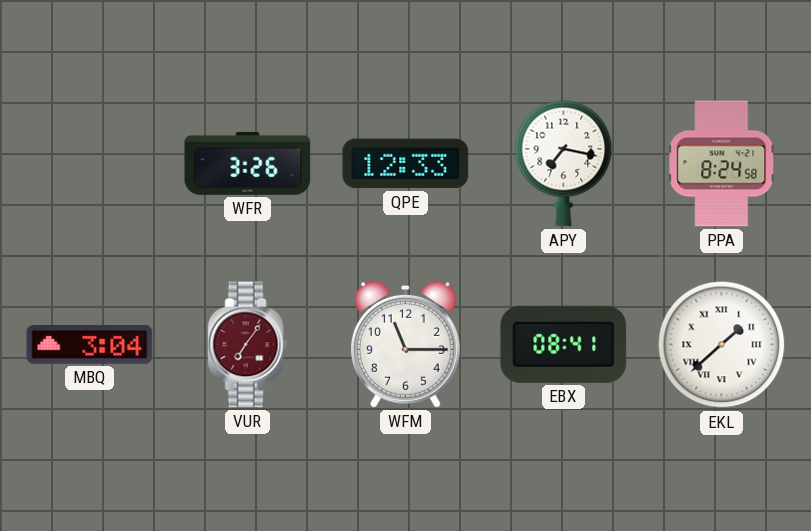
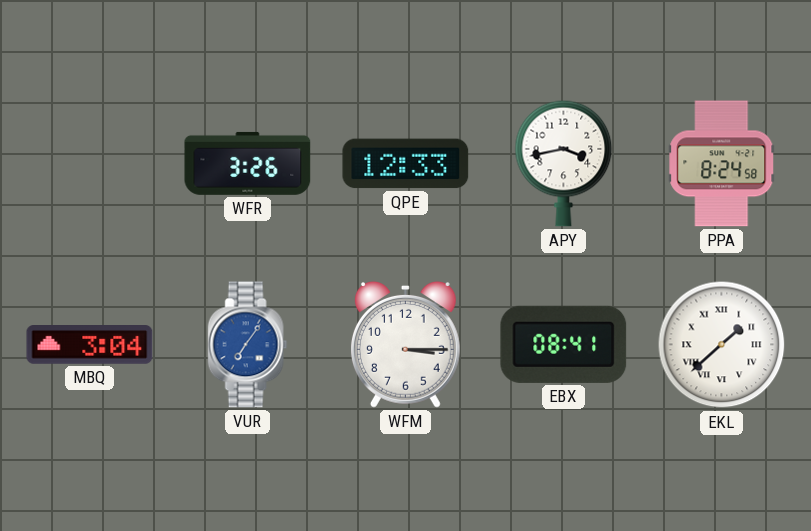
APY: 7:17 -> 3:43 (564, 163)
VUR dial: burgundy -> blue (248, 345)
WFM: 11:15 -> 3:15 (405, 345)
